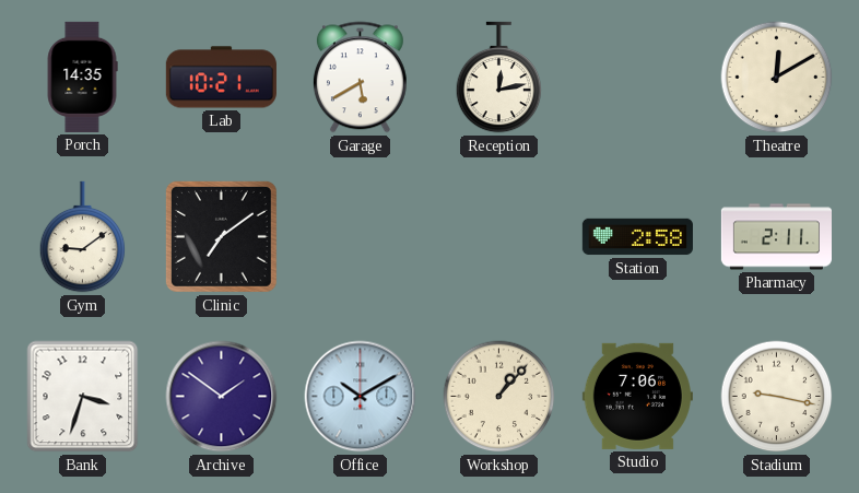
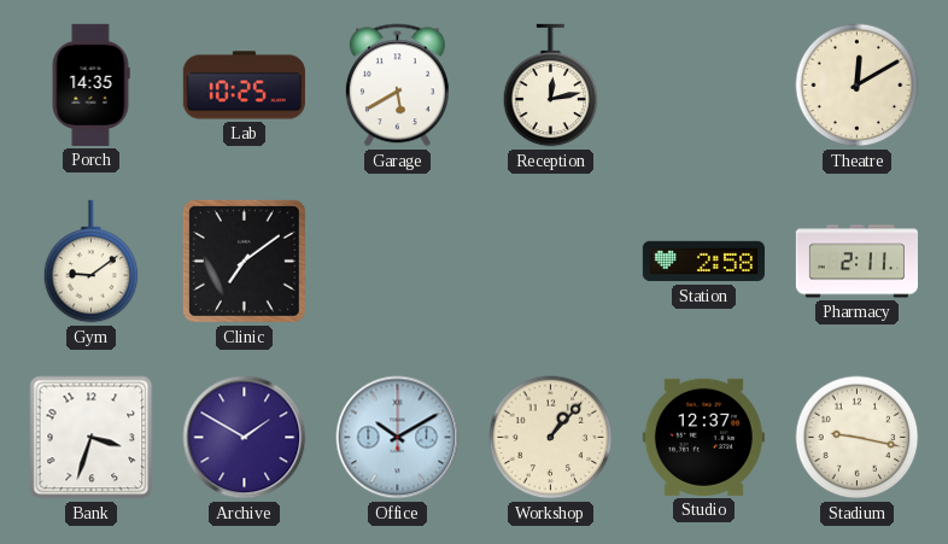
Lab: 10:21 -> 10:25 (244, 86)
Archive: 1:51 -> 1:50 (245, 438)
Studio: 7:06 -> 12:37 (703, 437)
